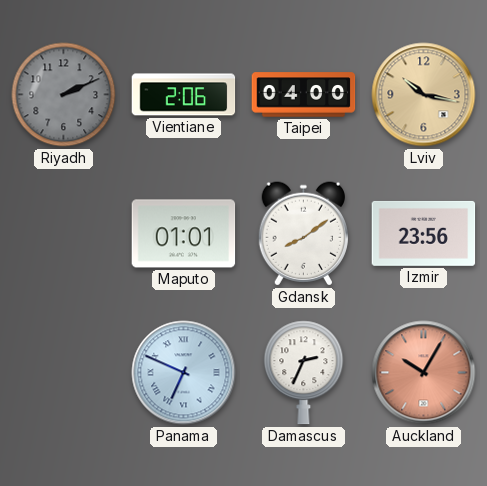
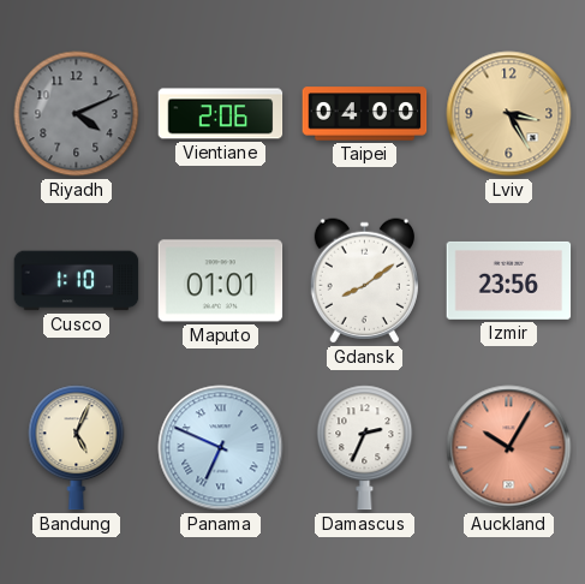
Riyadh: 2:11 -> 4:11 (77, 114)
Lviv: 10:17 -> 3:25 (509, 114)
Cusco: none -> 1:10 (77, 281)
Bandung: none -> 5:04 (77, 448)
